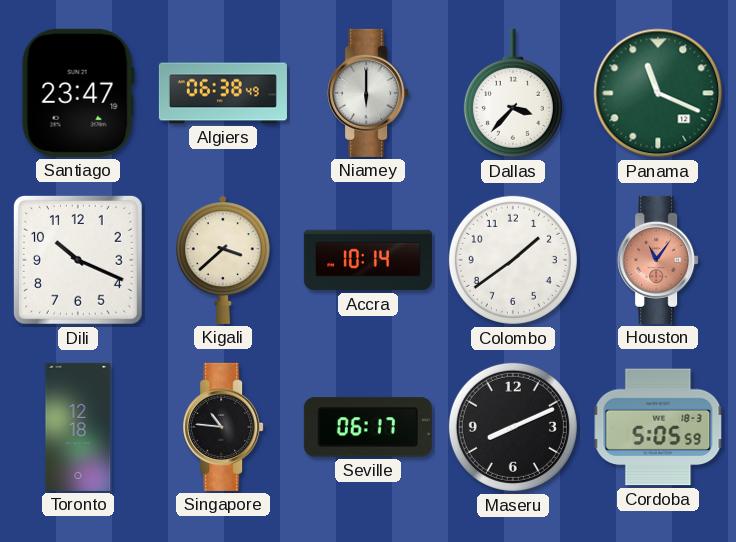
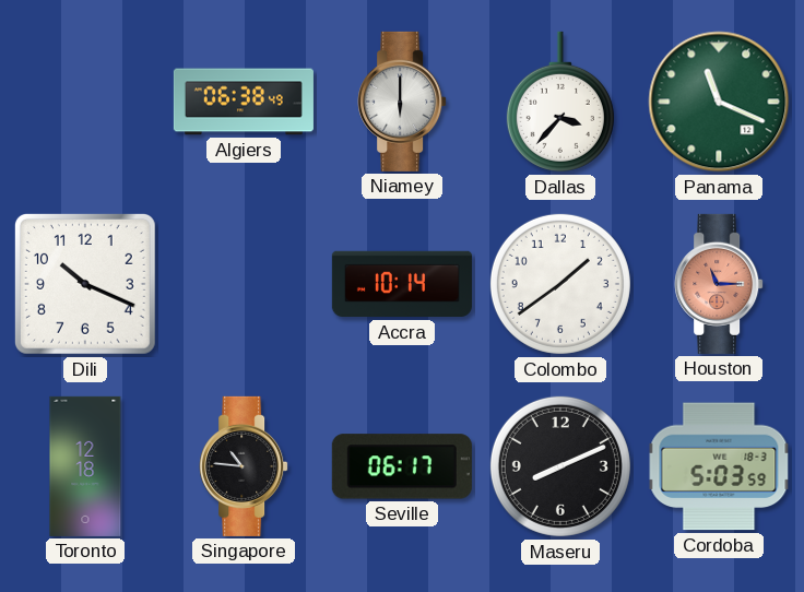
Santiago: 23:47 -> none (78, 93)
Kigali: 3:38 -> none (223, 260)
Houston: 11:06 -> 11:15 (719, 284)
Cordoba: 5:05 -> 5:03 (719, 466)
